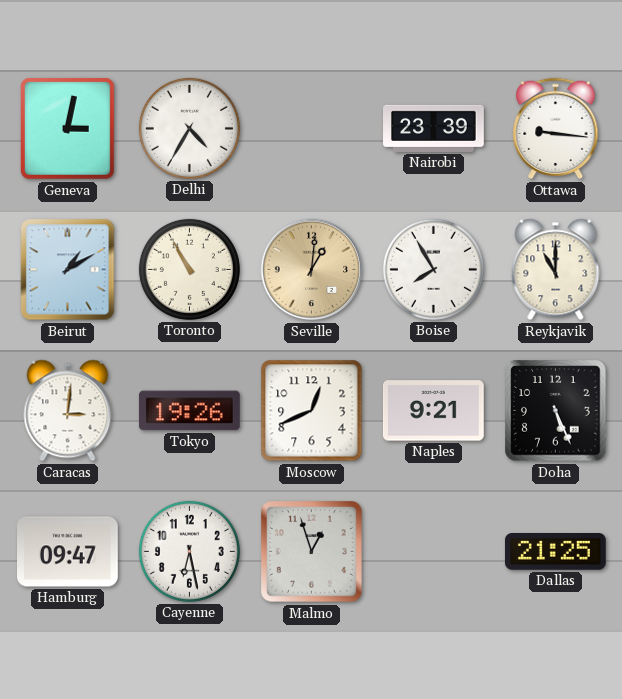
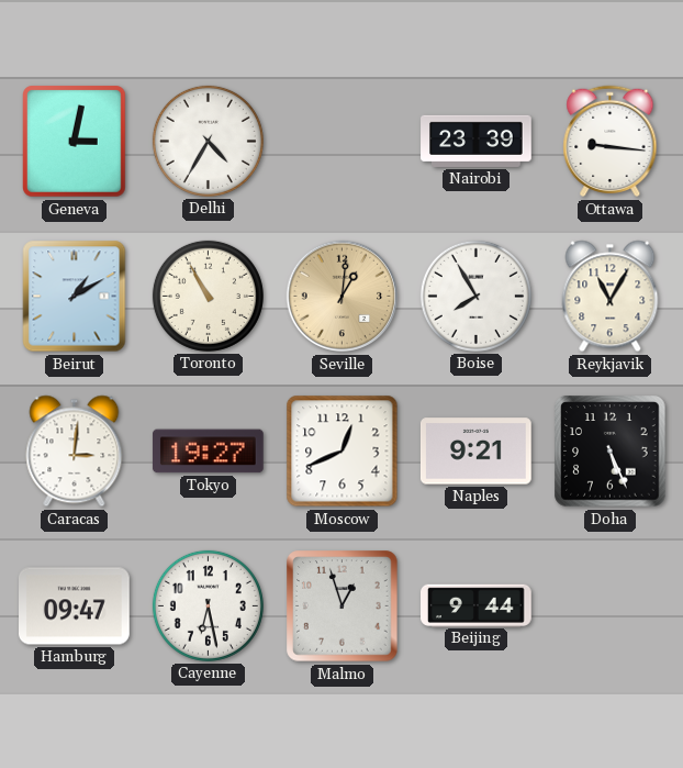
Reykjavik: 11:00 -> 11:05 (611, 297)
Tokyo: 19:26 -> 19:27 (208, 452)
Beijing: none -> 9:44 (477, 605)
Dallas: 21:25 -> none (555, 552)
